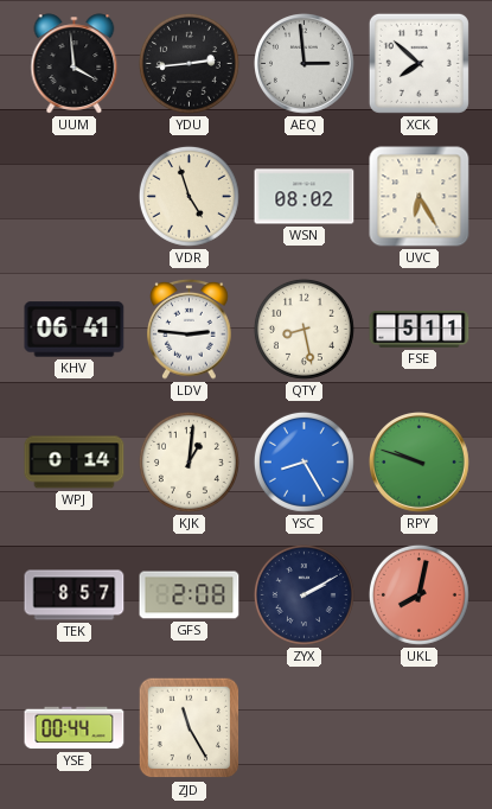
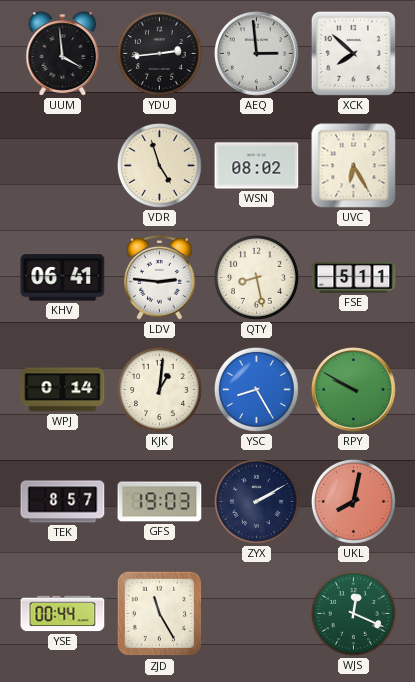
RPY: 9:48 -> 9:50 (354, 390)
GFS: 2:08 -> 19:03 (160, 502)
WJS: none -> 12:19 (353, 613)
